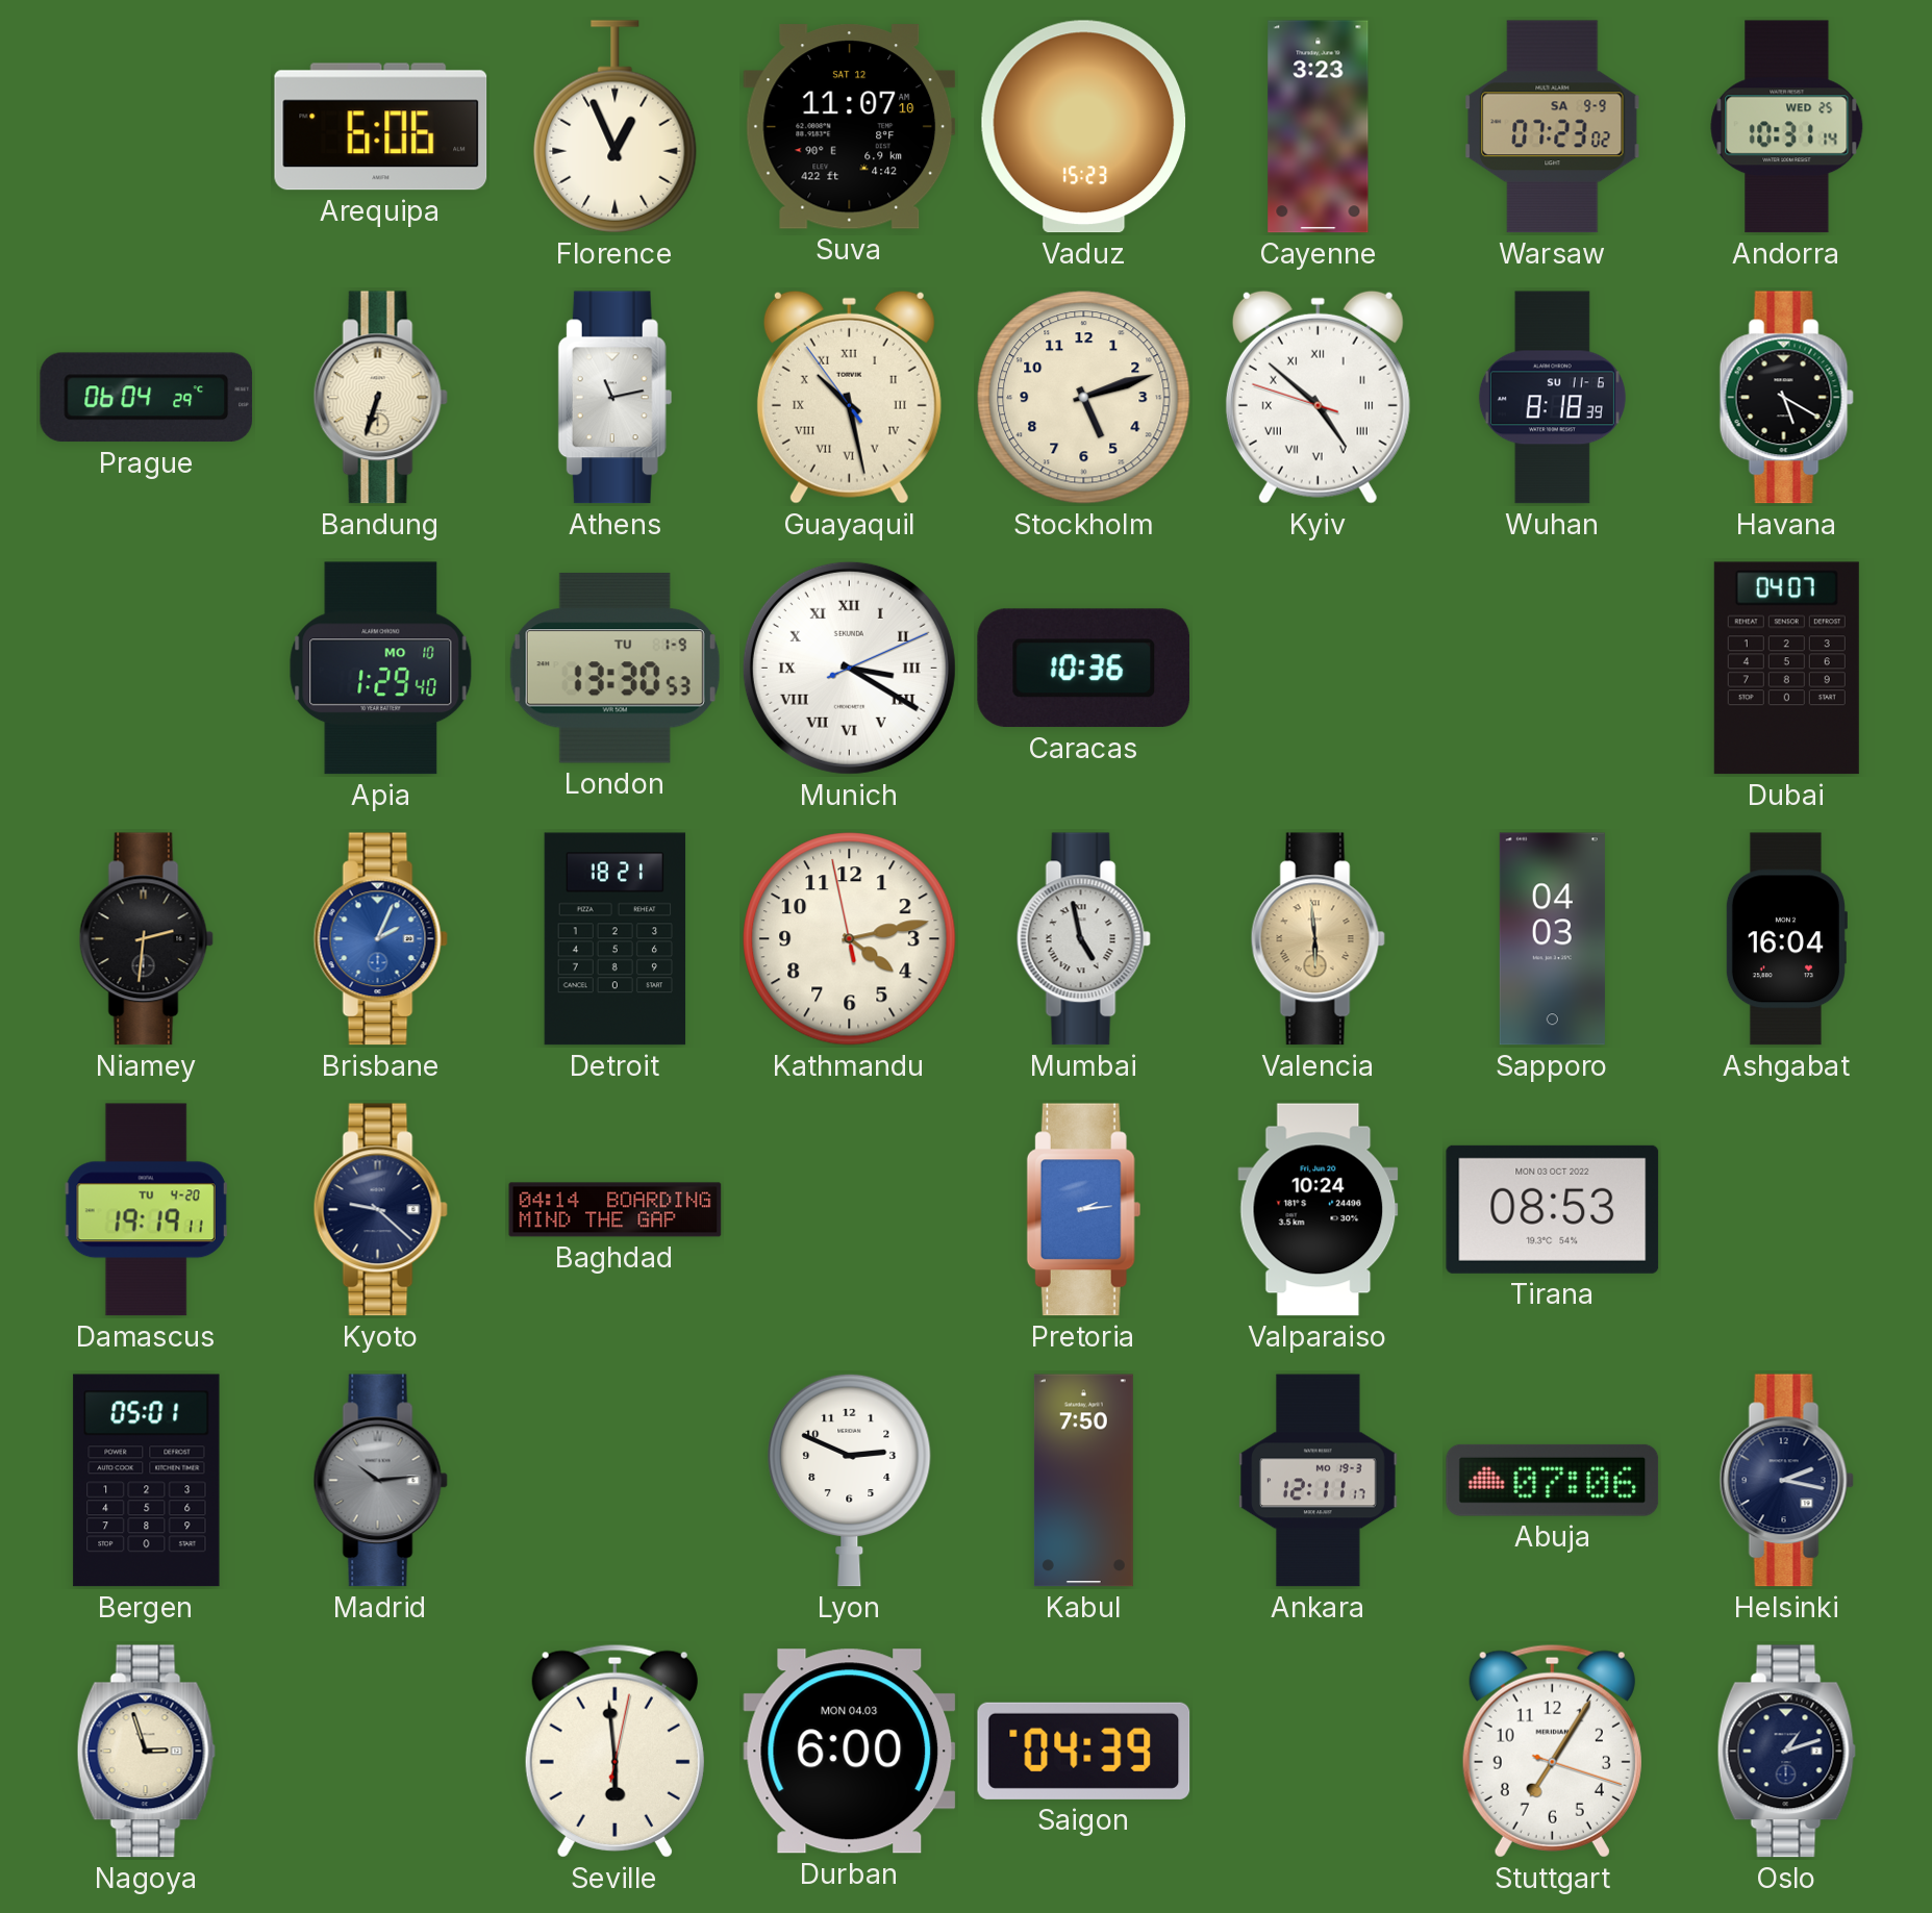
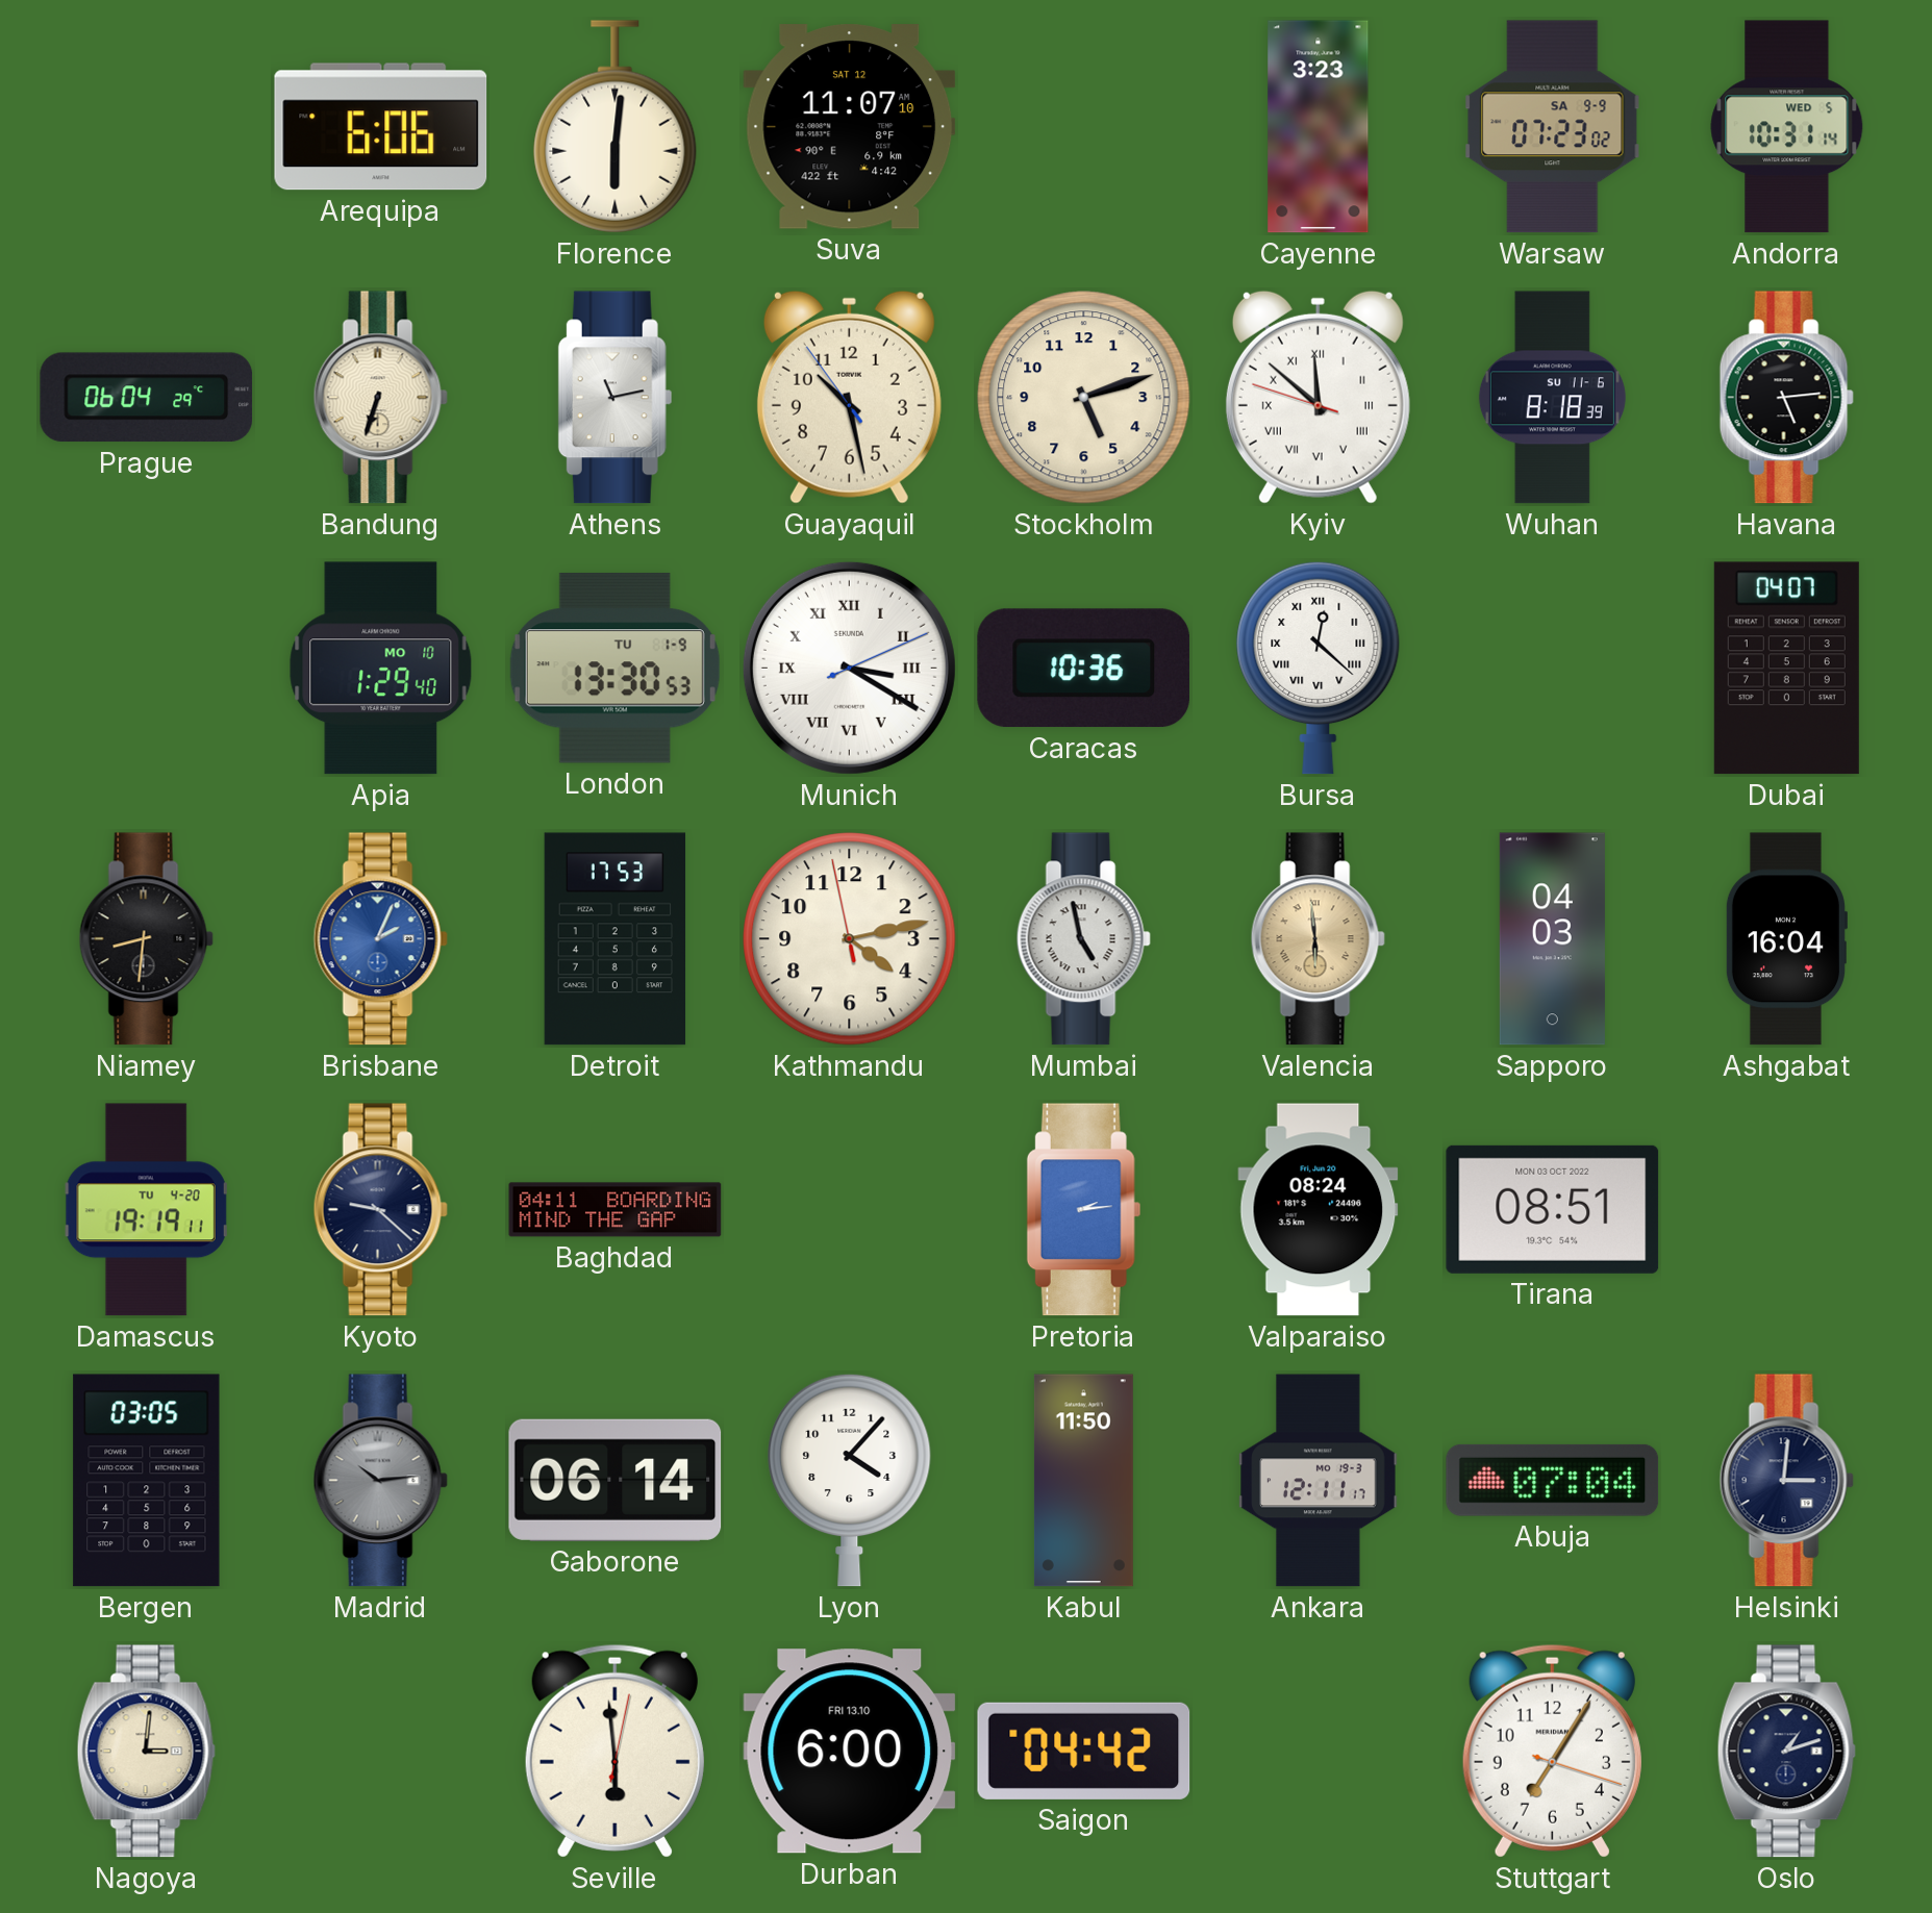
Florence: 12:56 -> 6:01 (616, 127)
Vaduz: 15:23 -> none (1084, 127)
Andorra date: WED 25 -> WED 5 (1787, 127)
Guayaquil numerals: Roman -> Arabic (849, 397)
Kyiv: 4:51 -> 11:51 (1318, 397)
Havana: 5:20 -> 5:14 (1786, 398)
Bursa: none -> 12:22 (1319, 668)
Niamey: 2:31 -> 8:31 (146, 939)
Detroit: 18:21 -> 17:53 (616, 939)
Baghdad: 04:14 -> 04:11 (616, 1210)
Valparaiso: 10:24 -> 08:24 (1319, 1210)
Tirana: 08:53 -> 08:51 (1553, 1209)
Bergen: 05:01 -> 03:05 (147, 1481)
Gaborone: none -> 06:14 (616, 1480)
Lyon: 2:49 -> 4:07 (850, 1480)
Kabul: 7:50 -> 11:50 (1083, 1481)
Abuja: 07:06 -> 07:04 (1553, 1480)
Helsinki: 2:17 -> 3:01 (1786, 1481)
Nagoya: 2:57 -> 3:01 (146, 1752)
Durban date: MON 04.03 -> FRI 13.10 (850, 1752)
Saigon: 04:39 -> 04:42 (1084, 1751)
